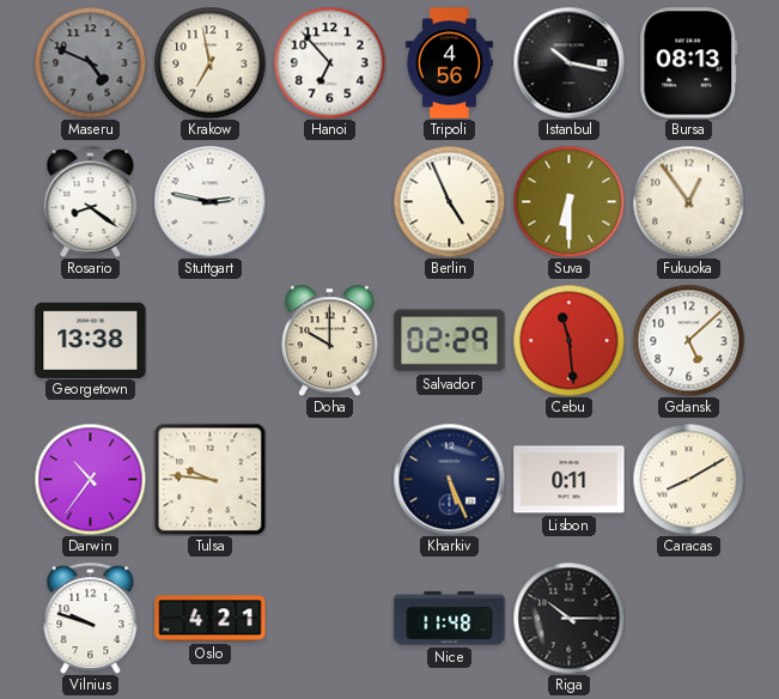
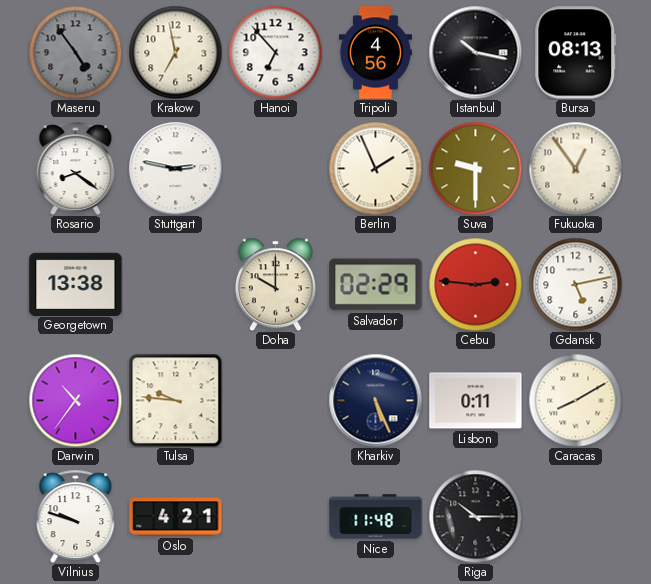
Maseru: 4:49 -> 4:54 (75, 52)
Berlin: 4:56 -> 1:56 (375, 168)
Suva: 6:30 -> 9:30 (475, 168)
Cebu: 11:29 -> 2:46 (475, 284)
Gdansk: 5:08 -> 5:13 (575, 284)
